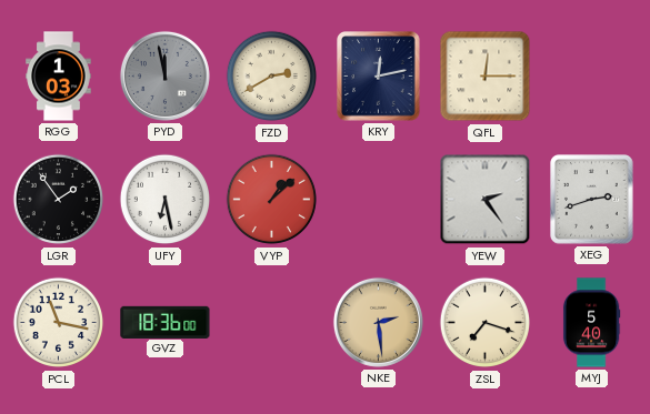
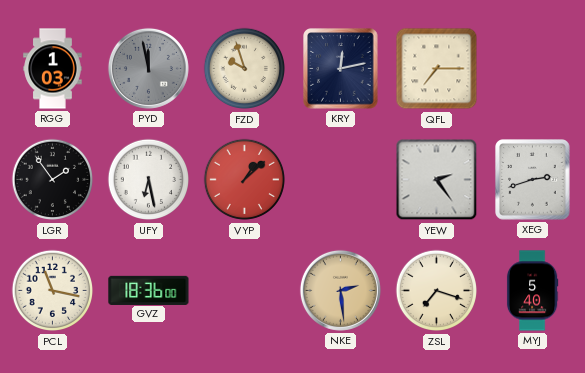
FZD: 2:40 -> 9:57 (245, 69)
QFL: 12:15 -> 7:15 (437, 69)
